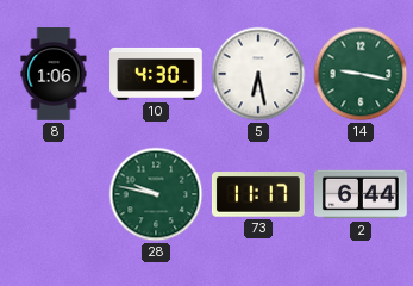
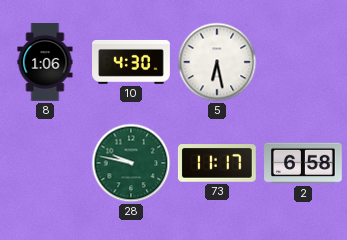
14: 9:17 -> none (361, 74)
2: 6:44 -> 6:58 (304, 163)
